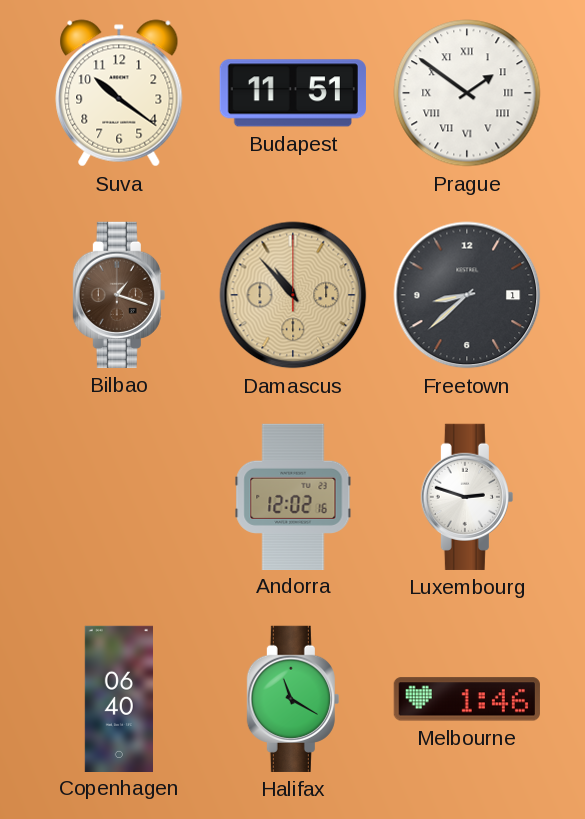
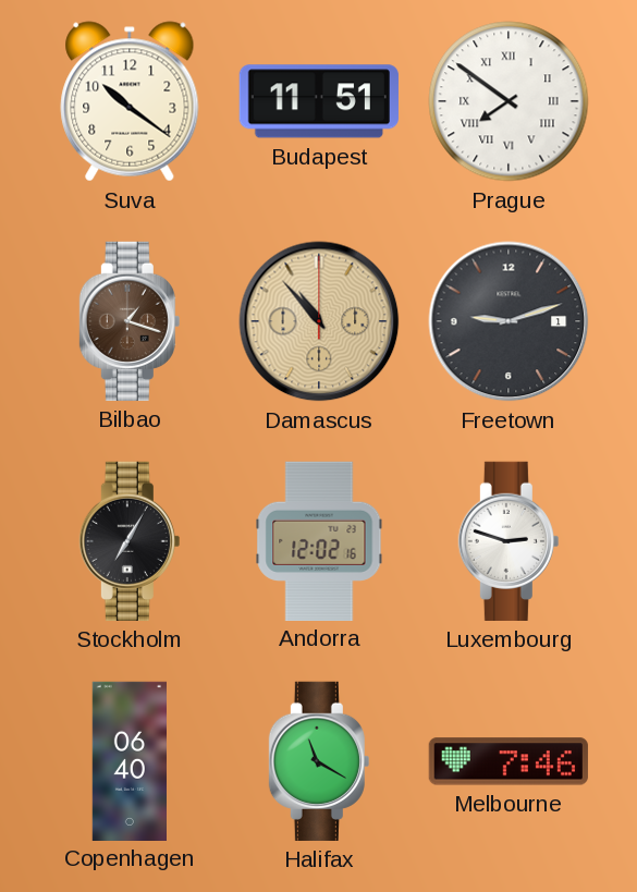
Prague: 1:51 -> 7:51 (509, 101)
Freetown: 8:38 -> 9:12 (509, 321)
Stockholm: none -> 7:05 (130, 541)
Melbourne: 1:46 -> 7:46 (509, 761)
